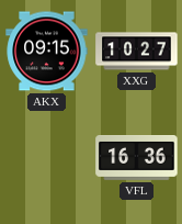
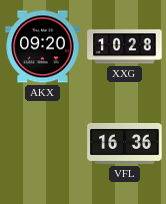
AKX: 09:15 -> 09:20 (43, 47)
XXG: 10:27 -> 10:28 (125, 47)
